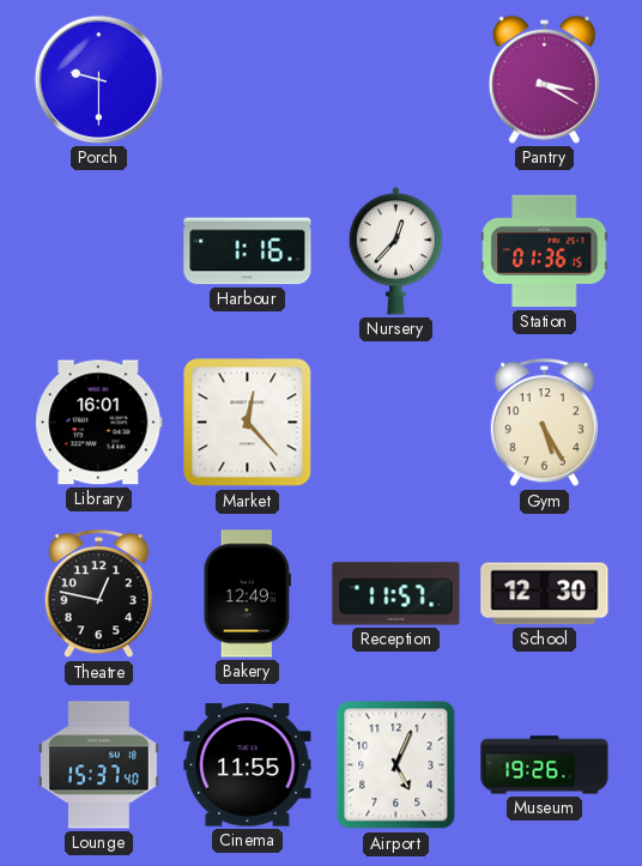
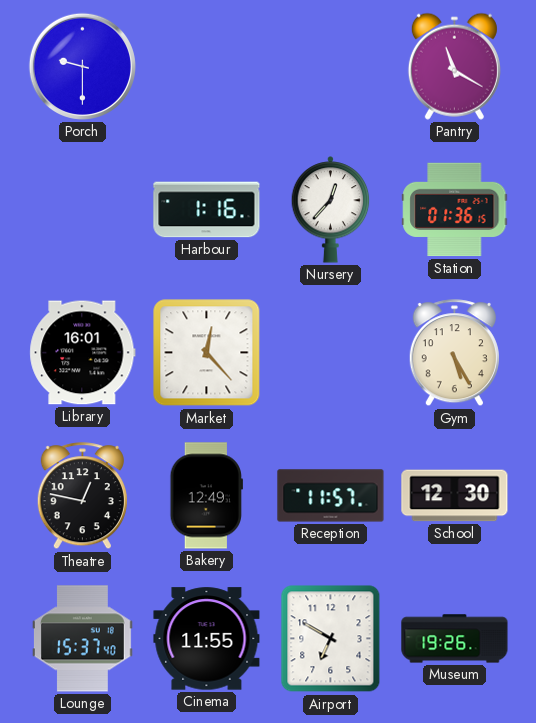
Pantry: 3:20 -> 11:20 (454, 66)
Airport: 5:04 -> 6:50 (331, 639)
